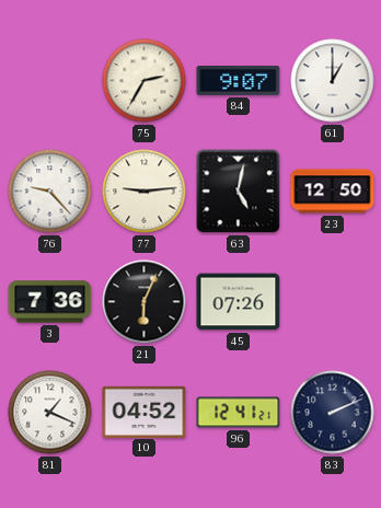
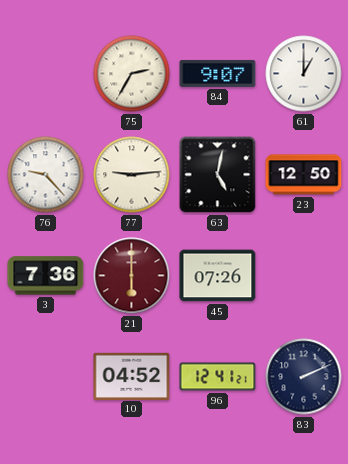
21: 6:04 -> 6:00 (132, 276)
21 dial: black -> burgundy (132, 276)
81: 1:19 -> none (50, 413)
